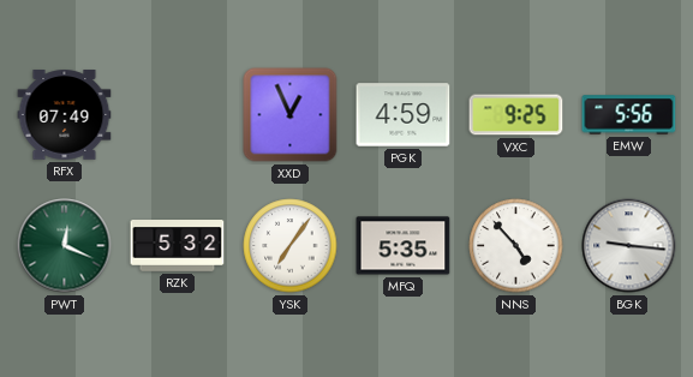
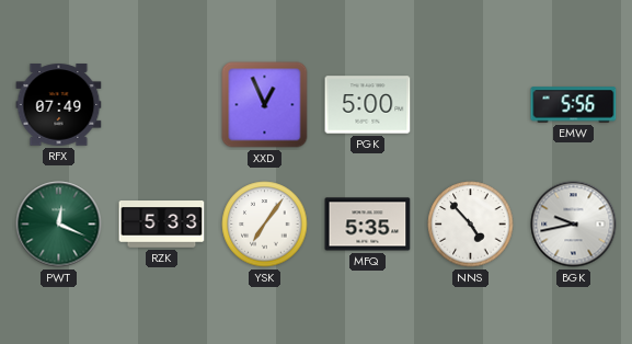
PGK: 4:59 -> 5:00 (368, 105)
VXC: 9:25 -> none (516, 115)
RZK: 5:32 -> 5:33 (162, 225)
BGK: 9:16 -> 9:43 (574, 225)
